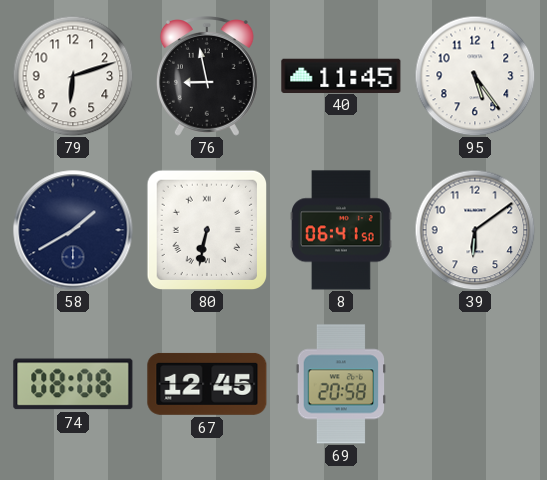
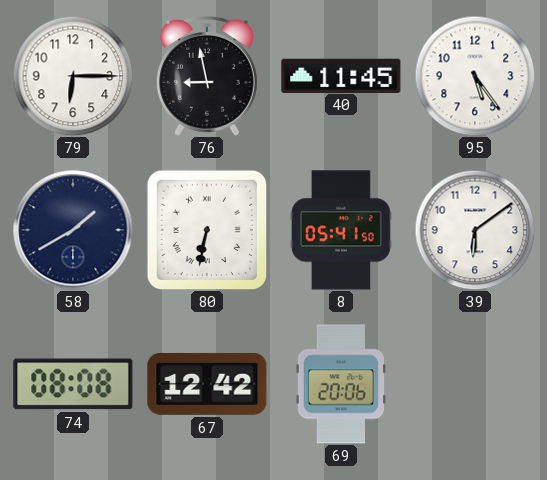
79: 6:12 -> 6:15 (73, 76)
8: 06:41 -> 05:41 (342, 230)
67: 12:45 -> 12:42 (207, 384)
69: 20:58 -> 20:06 (340, 384)
